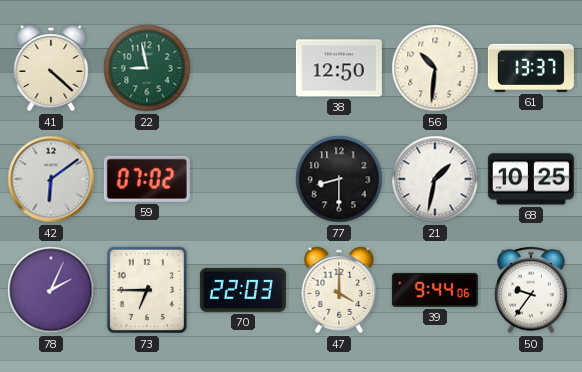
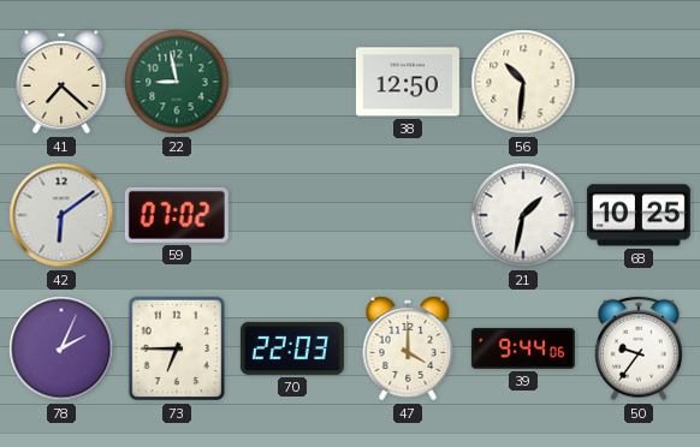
41: 4:22 -> 7:22 (61, 82)
61: 13:37 -> none (531, 68)
77: 8:30 -> none (339, 179)
